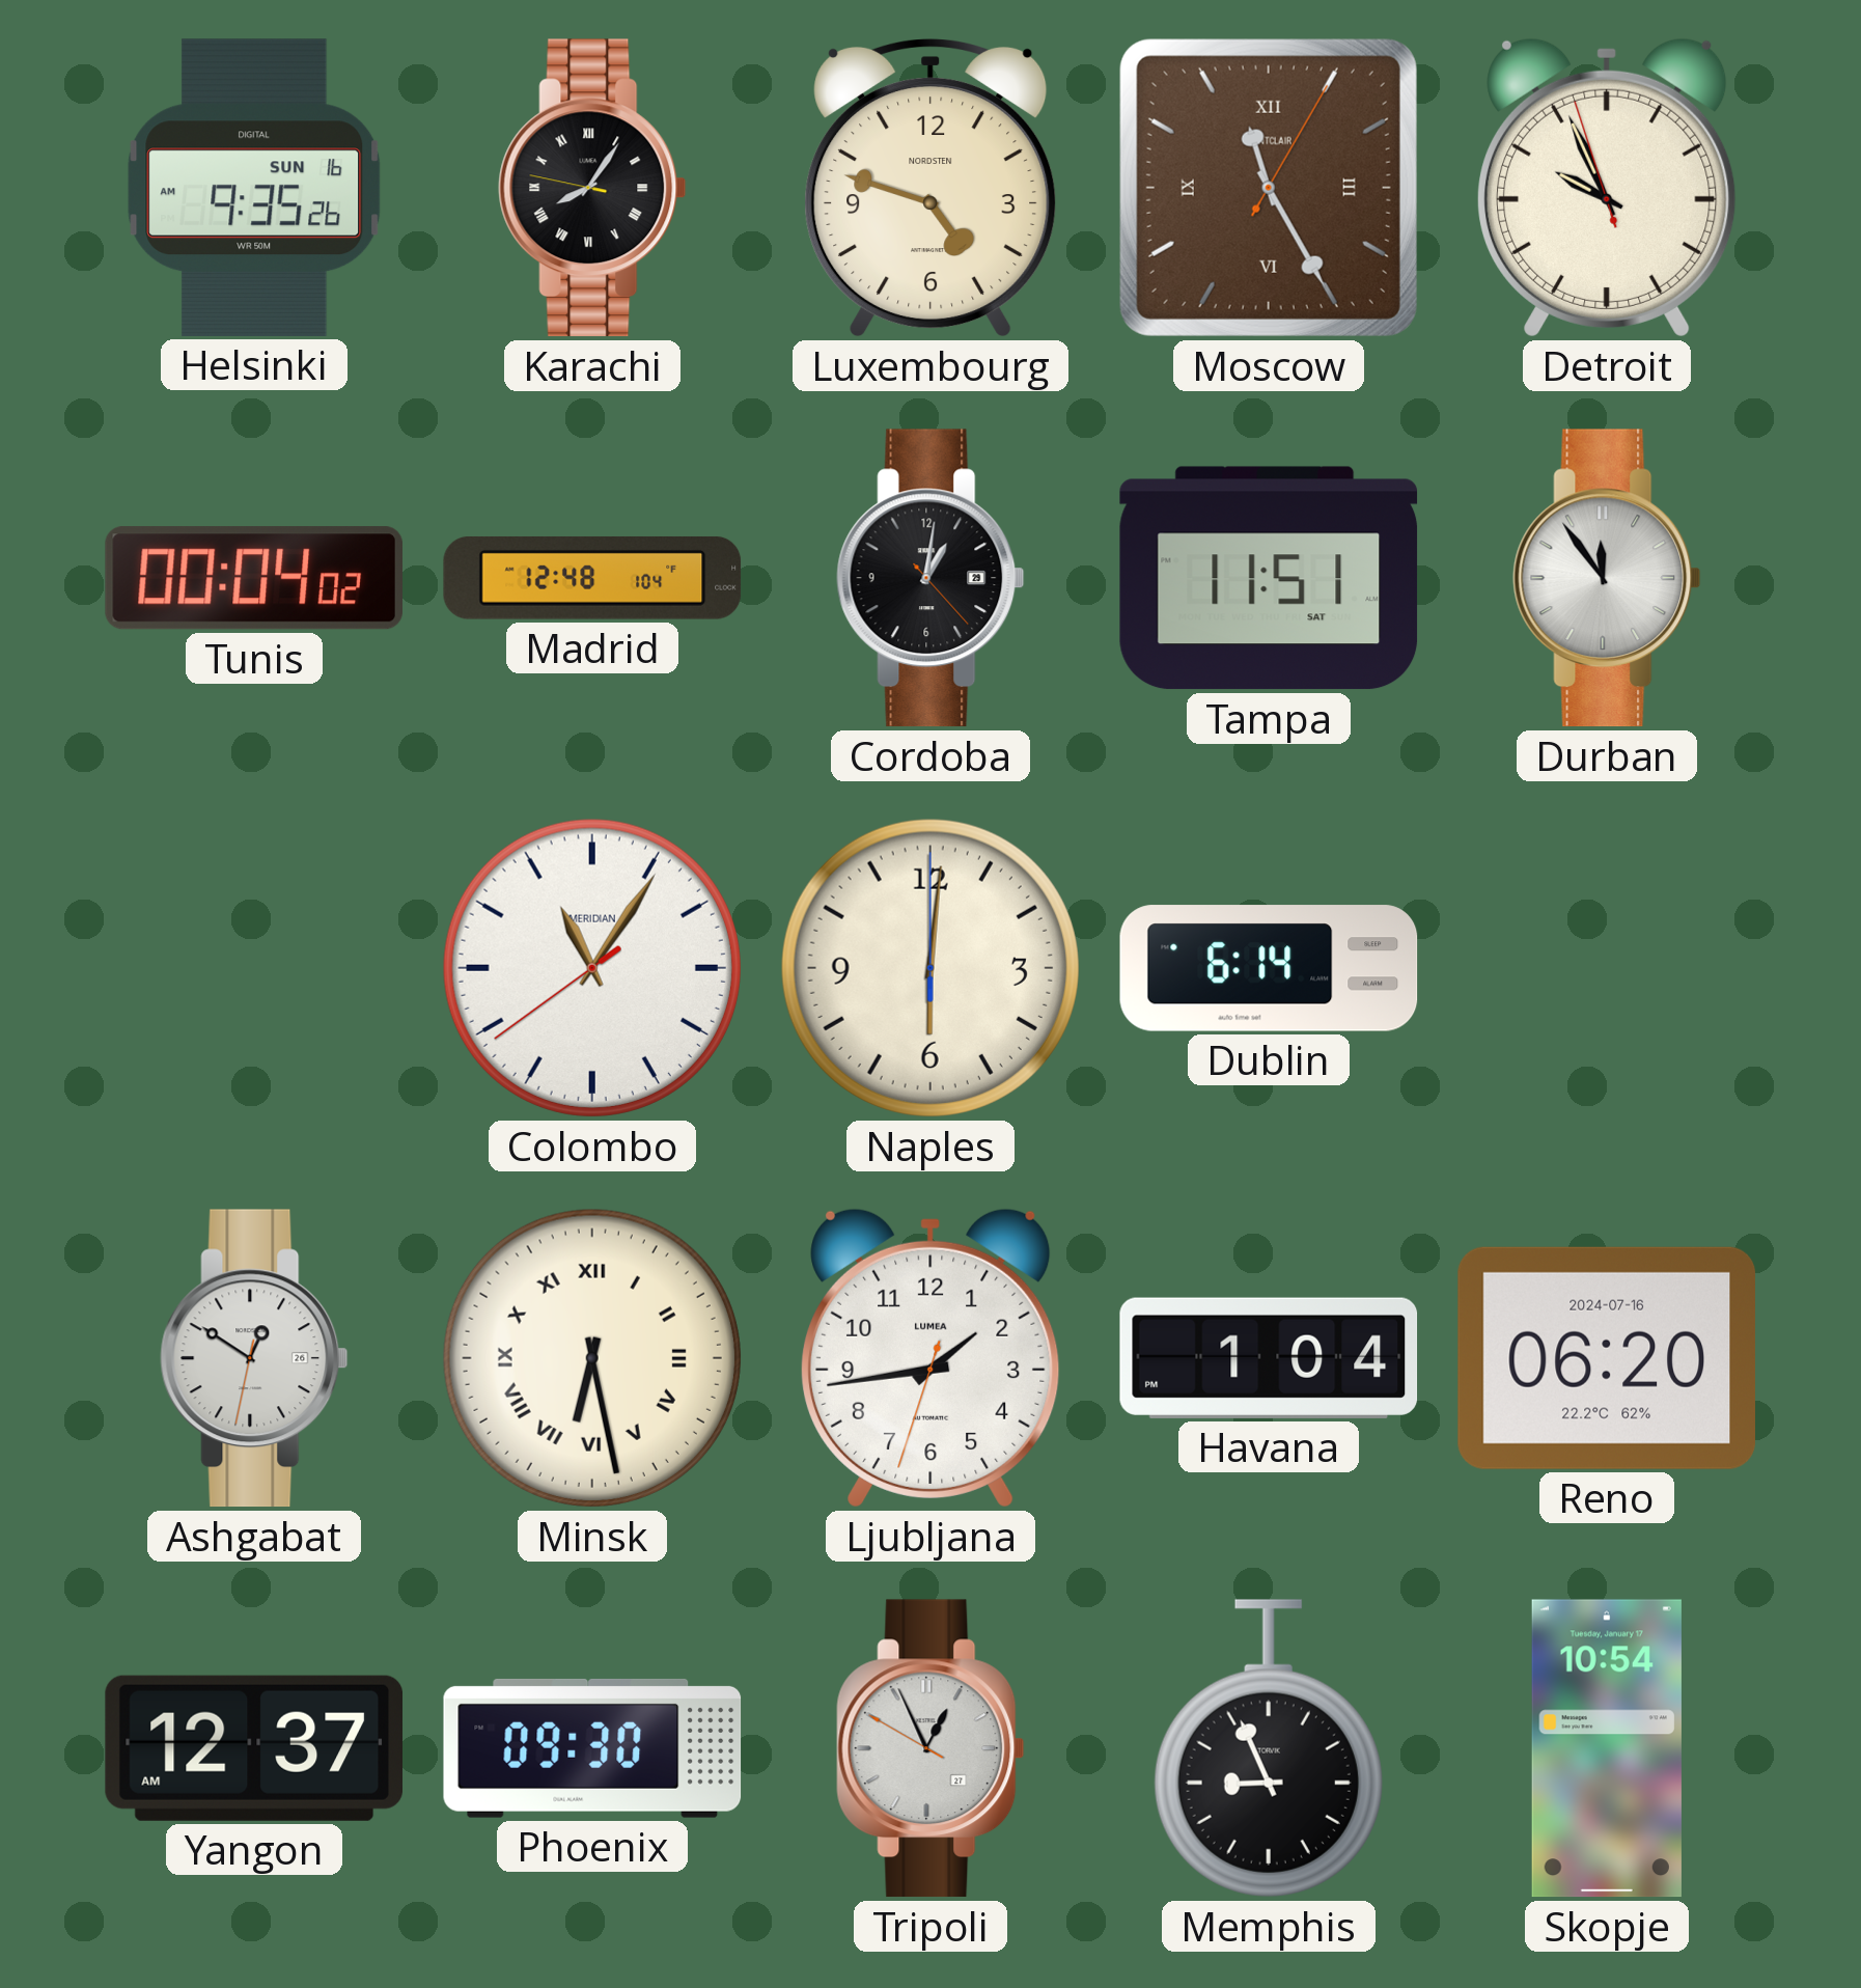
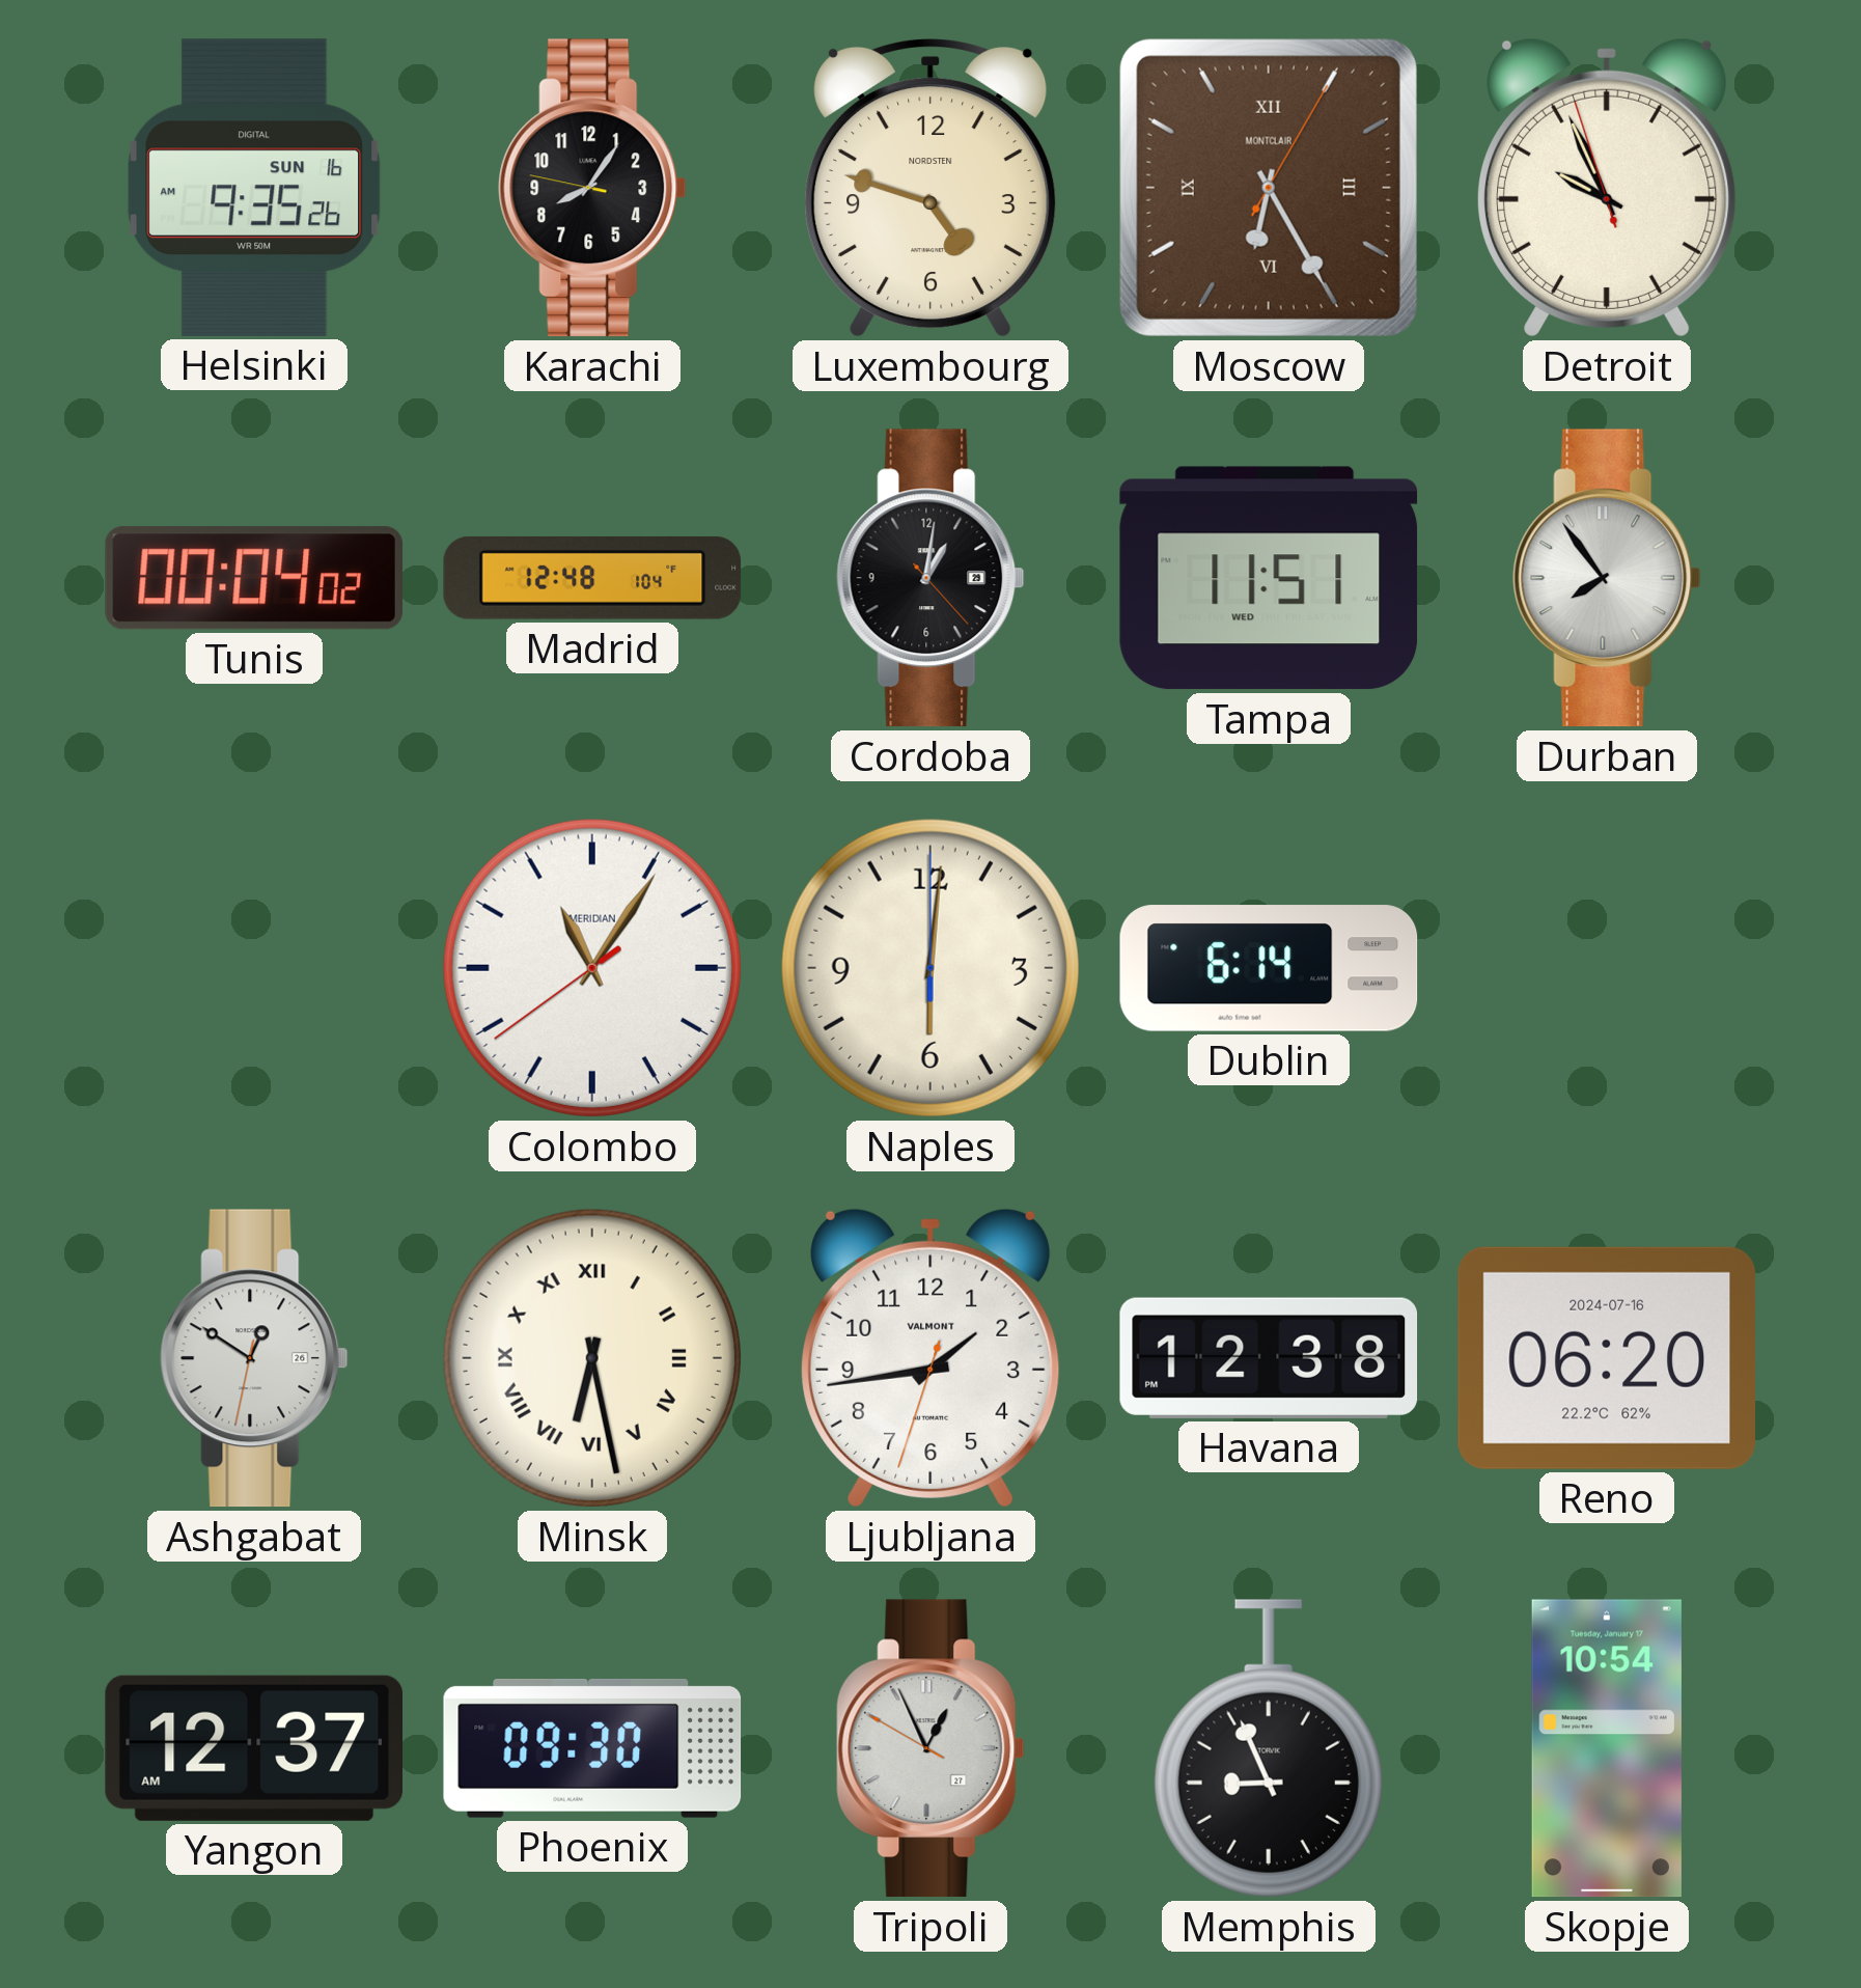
Karachi numerals: Roman -> Arabic (592, 188)
Moscow: 11:25 -> 6:25 (1269, 188)
Tampa date: SAT -> WED (1269, 578)
Durban: 11:54 -> 7:54 (1607, 578)
Ljubljana brand: LUMEA -> VALMONT (930, 1358)
Havana: 1:04 -> 12:38 (1269, 1358)
